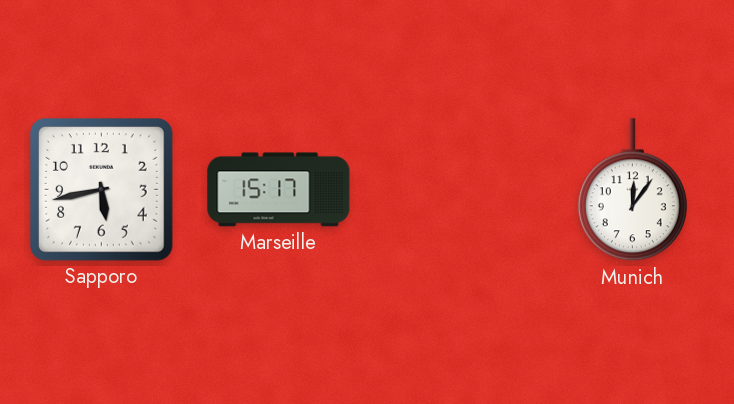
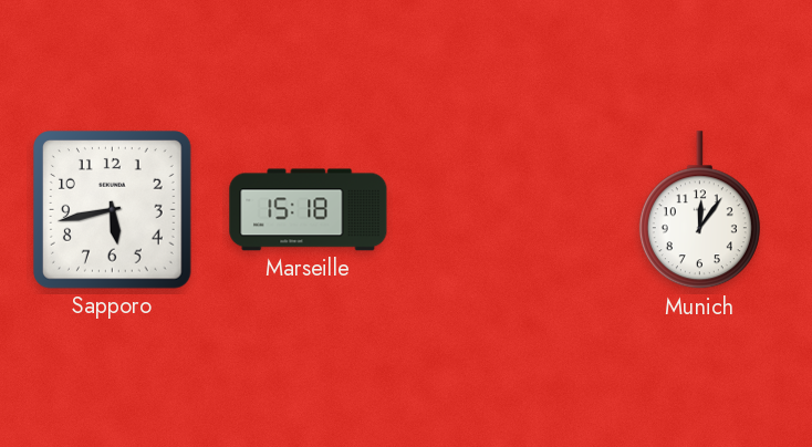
Marseille: 15:17 -> 15:18 (309, 210)
